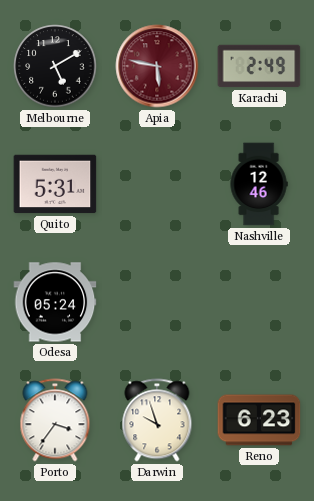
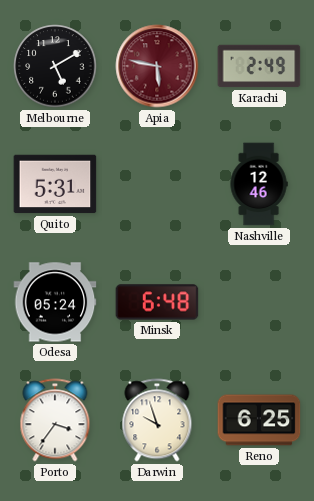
Minsk: none -> 6:48 (157, 302)
Reno: 6:23 -> 6:25 (259, 420)
